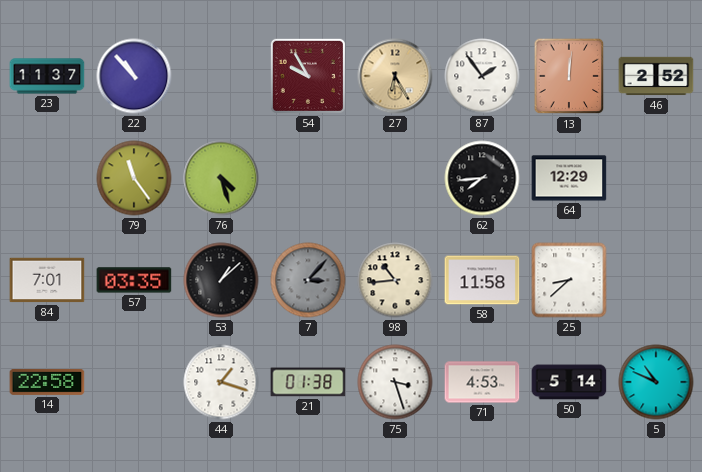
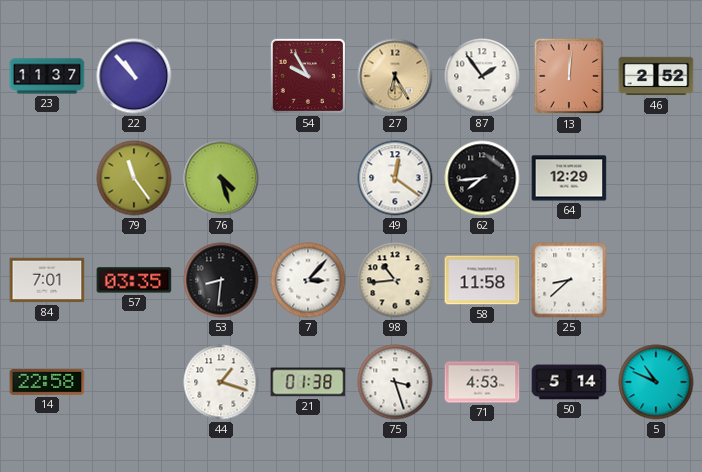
49: none -> 12:21 (395, 178)
53: 1:08 -> 8:31 (221, 280)
7 dial: grey -> white (308, 280)
